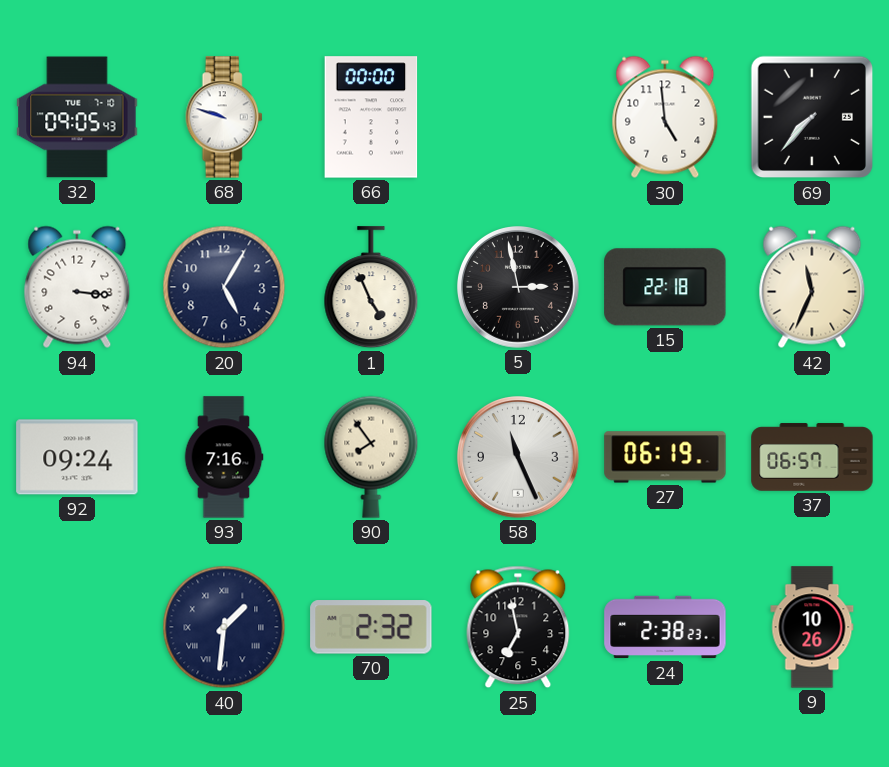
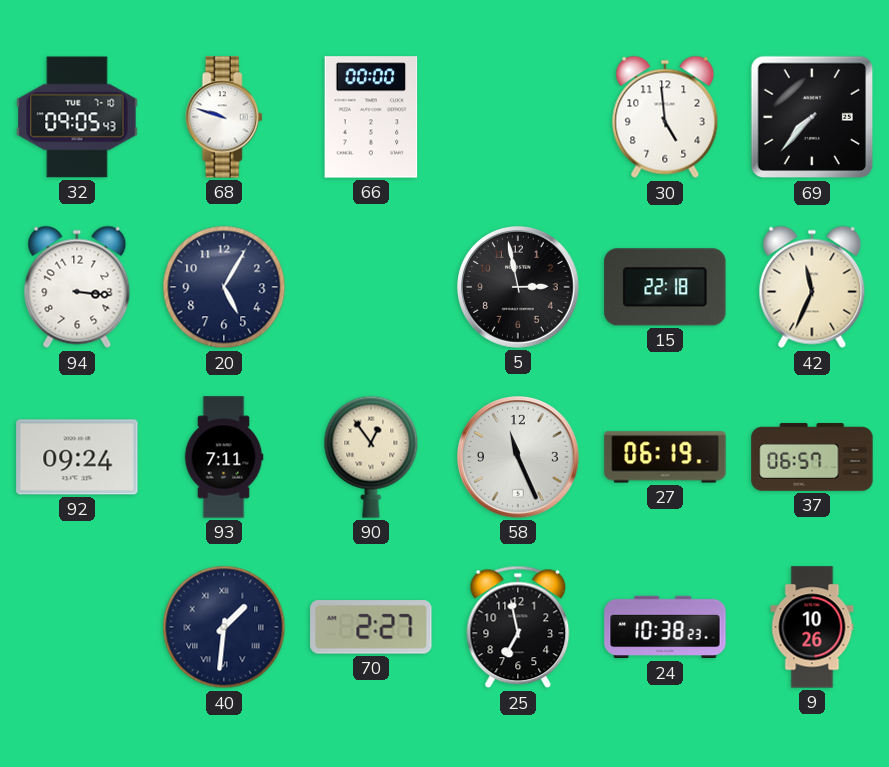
1: 4:56 -> none (371, 288)
93: 7:16 -> 7:11 (224, 457)
90: 7:54 -> 12:54 (371, 457)
70: 2:32 -> 2:27 (371, 627)
24: 2:38 -> 10:38 (665, 627)
